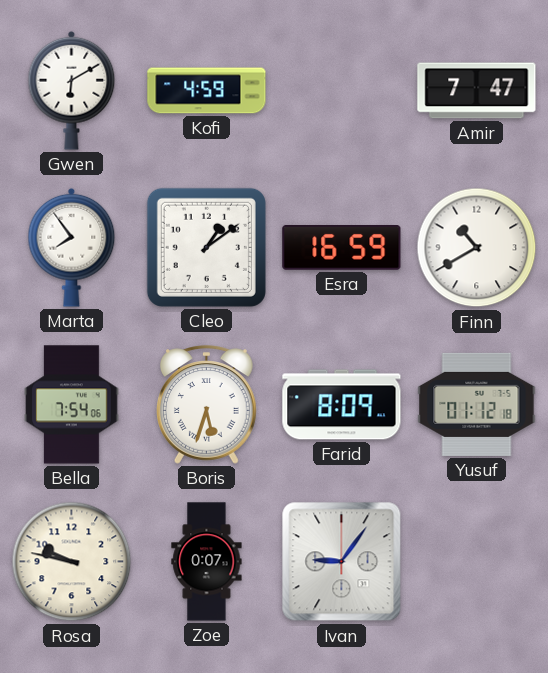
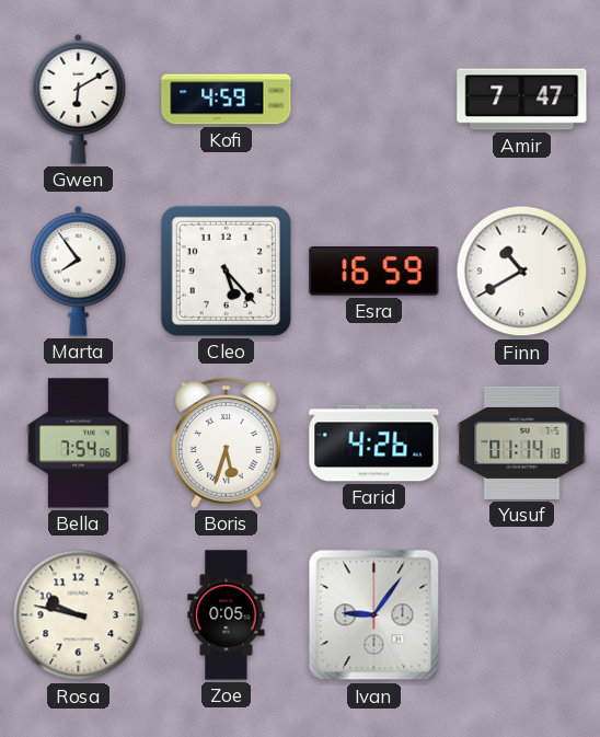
Cleo: 1:09 -> 5:23 (226, 270)
Farid: 8:09 -> 4:26 (374, 444)
Yusuf: 01:12 -> 01:14 (522, 442)
Zoe: 0:07 -> 0:05 (227, 615)
